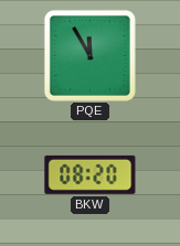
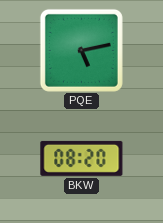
PQE: 11:55 -> 5:13 (81, 50)
